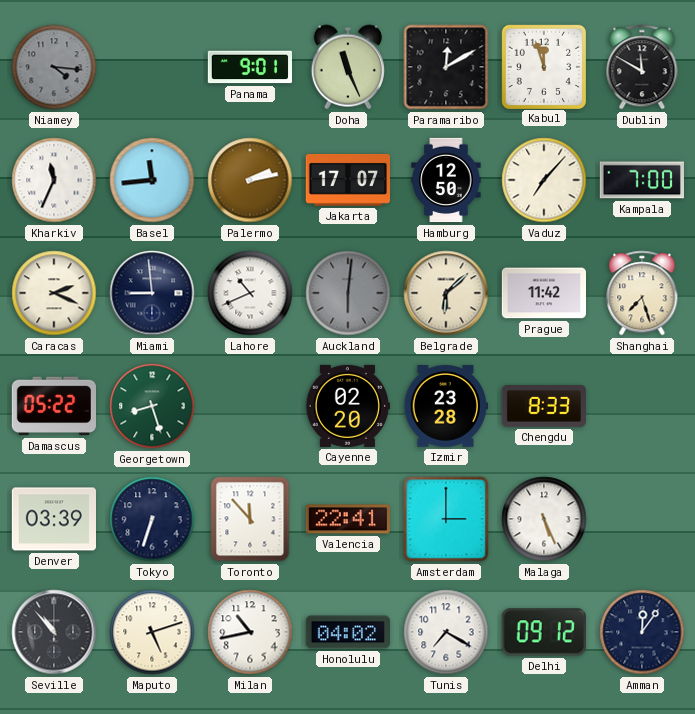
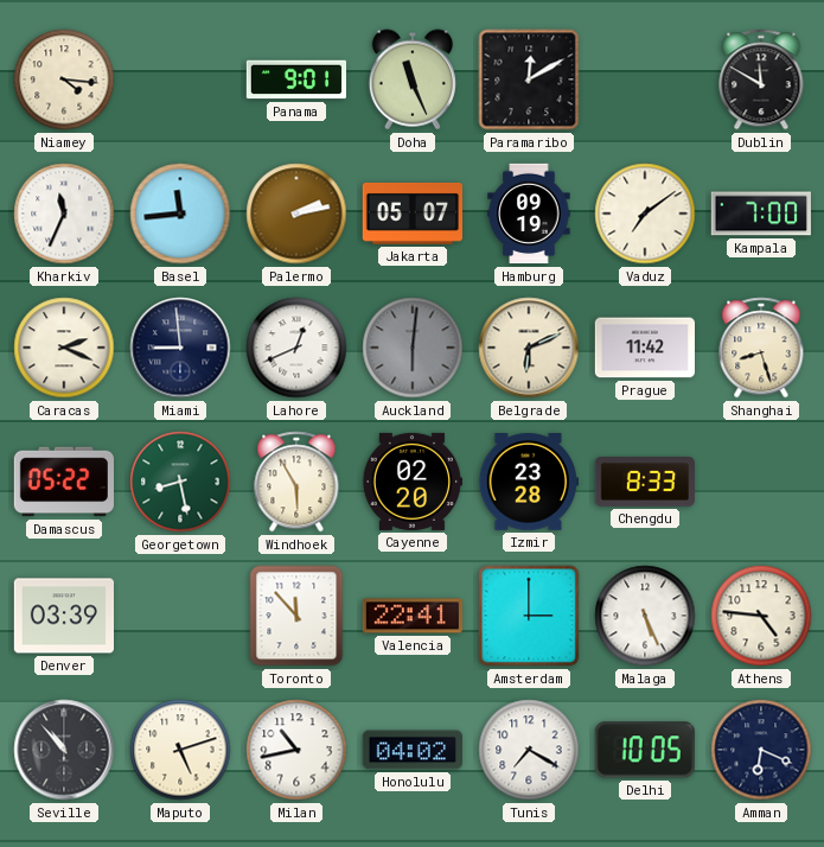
Niamey dial: grey -> cream (64, 79)
Kabul: 11:57 -> none (543, 66)
Jakarta: 17:07 -> 05:07 (411, 214)
Hamburg: 12:50 -> 09:19 (529, 214)
Vaduz: 7:07 -> 7:09 (645, 214)
Lahore: 10:41 -> 12:41 (296, 348)
Belgrade: 6:08 -> 6:11 (529, 348)
Shanghai: 7:27 -> 8:27 (761, 348)
Georgetown: 8:27 -> 8:28 (180, 482)
Windhoek: none -> 5:55 (296, 482)
Tokyo: 6:33 -> none (152, 519)
Athens: none -> 4:46 (761, 616)
Delhi: 09:12 -> 10:05 (645, 750)
Amman: 12:06 -> 6:19 (761, 750)
